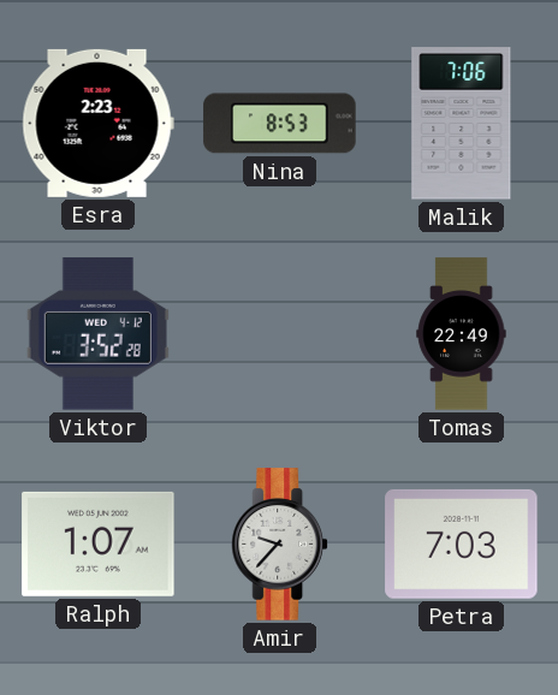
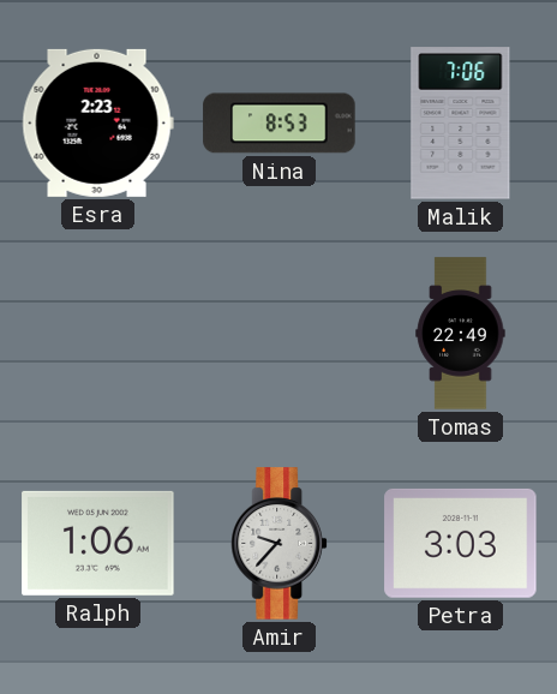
Viktor: 3:52 -> none (97, 334)
Ralph: 1:07 -> 1:06 (98, 543)
Petra: 7:03 -> 3:03 (461, 543)
